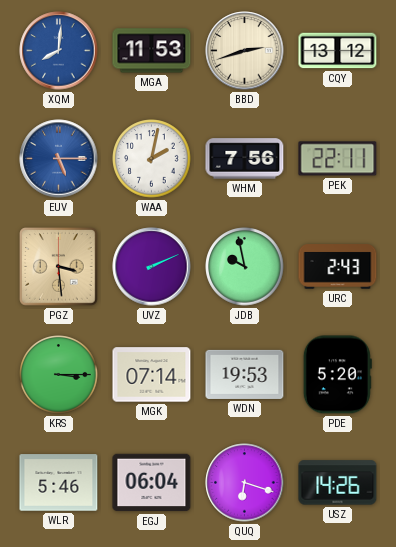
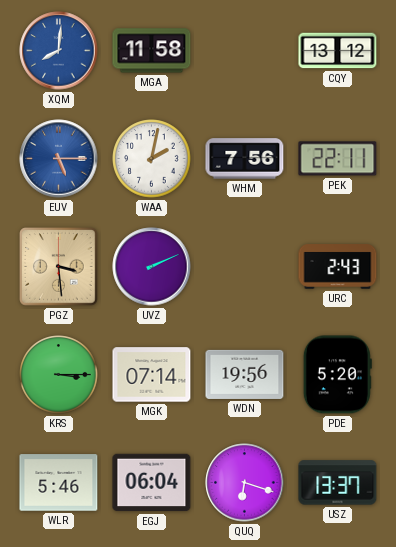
MGA: 11:53 -> 11:58 (152, 51)
BBD: 2:42 -> none (245, 51)
JDB: 9:58 -> none (245, 267)
WDN: 19:53 -> 19:56 (245, 374)
USZ: 14:26 -> 13:37 (338, 483)
